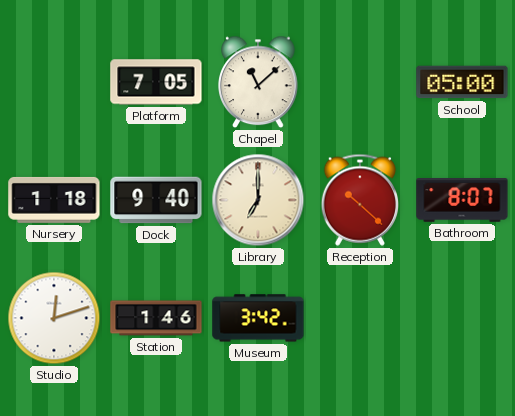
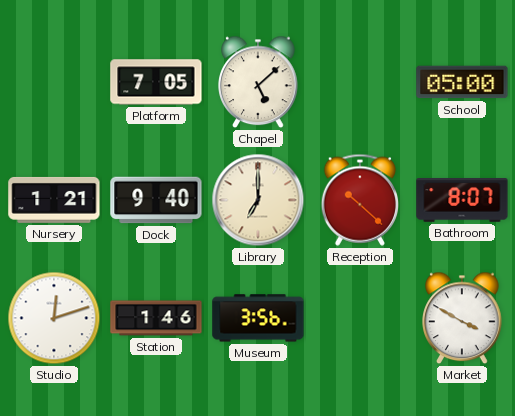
Chapel: 11:08 -> 5:08 (258, 82)
Nursery: 1:18 -> 1:21 (54, 200)
Museum: 3:42 -> 3:56 (258, 318)
Market: none -> 3:50 (462, 318)
